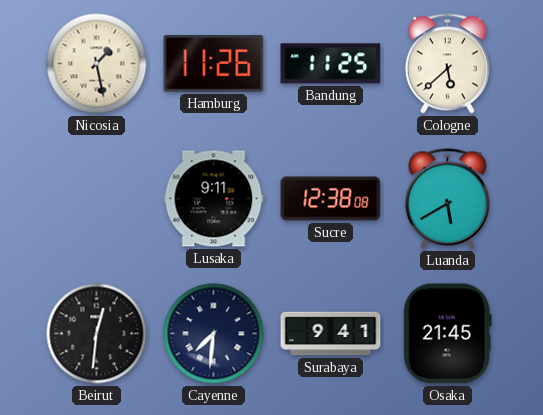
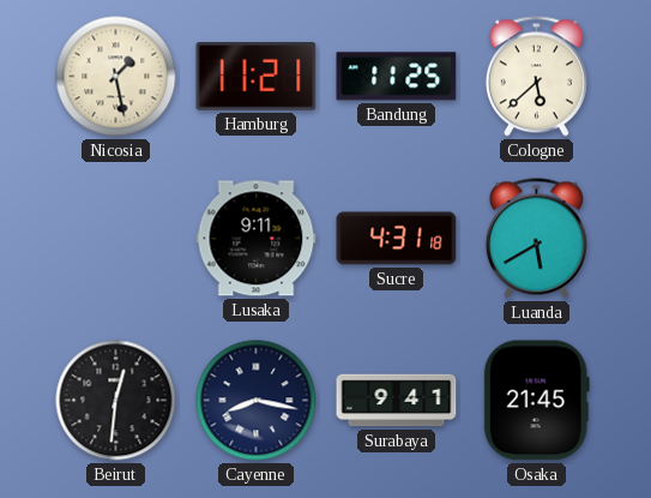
Hamburg: 11:26 -> 11:21 (257, 77)
Sucre: 12:38 -> 4:31 (397, 239)
Cayenne: 7:31 -> 8:17 (257, 401)
